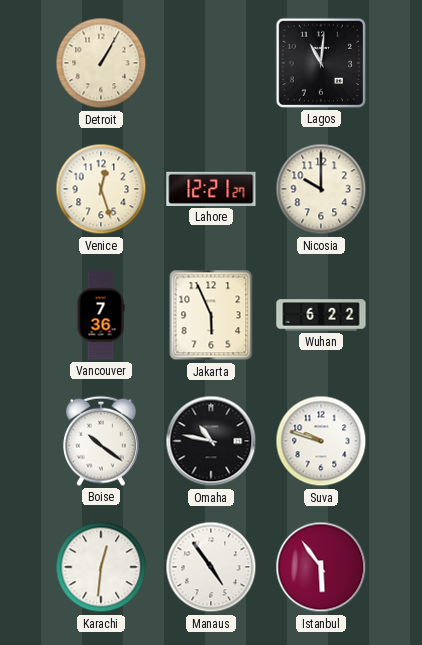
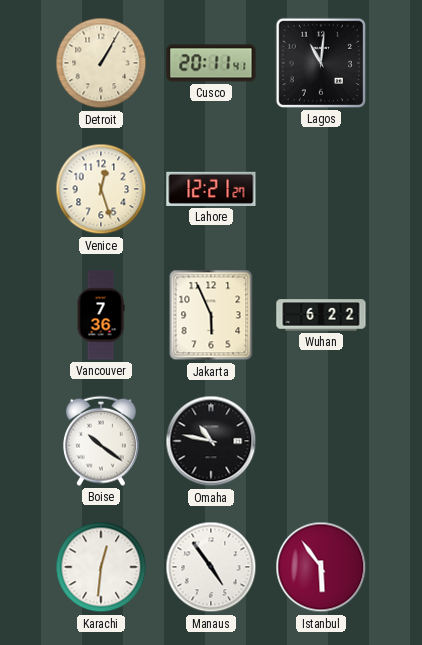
Cusco: none -> 20:11 (211, 63)
Nicosia: 10:00 -> none (321, 189)
Suva: 9:48 -> none (321, 441)
